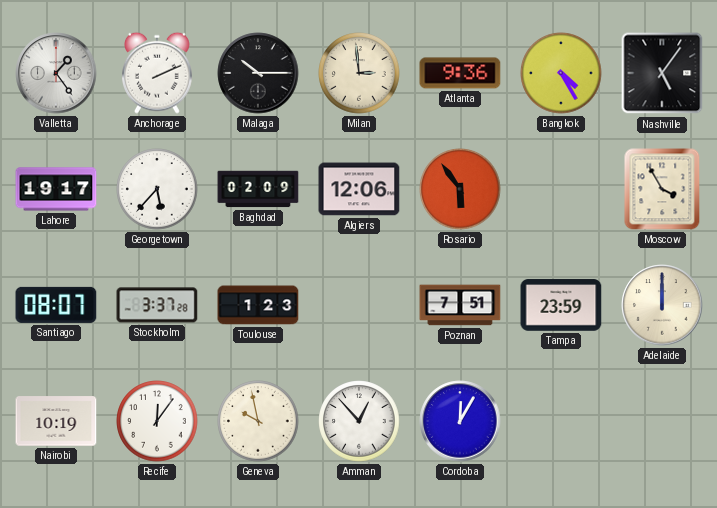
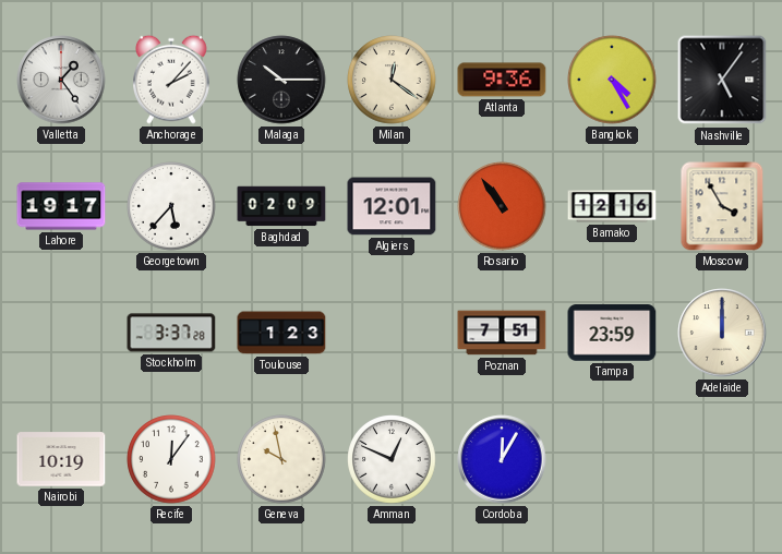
Anchorage: 2:11 -> 2:07 (172, 80)
Milan: 2:59 -> 12:21 (392, 80)
Algiers: 12:06 -> 12:01 (392, 206)
Rosario: 5:54 -> 10:54 (502, 206)
Bamako: none -> 12:16 (612, 206)
Santiago: 08:07 -> none (56, 305)
Amman: 12:53 -> 12:49 (392, 459)
